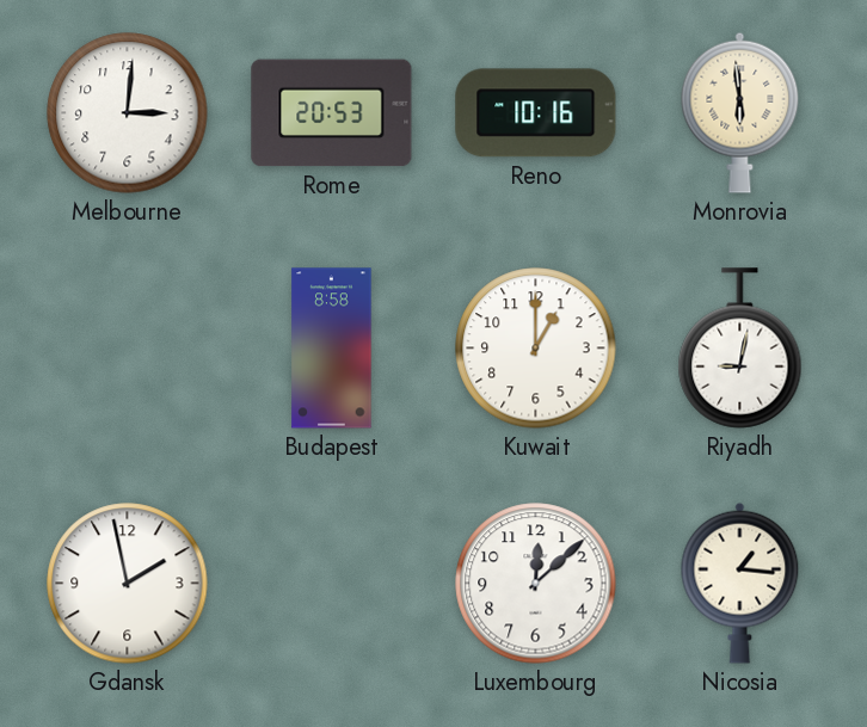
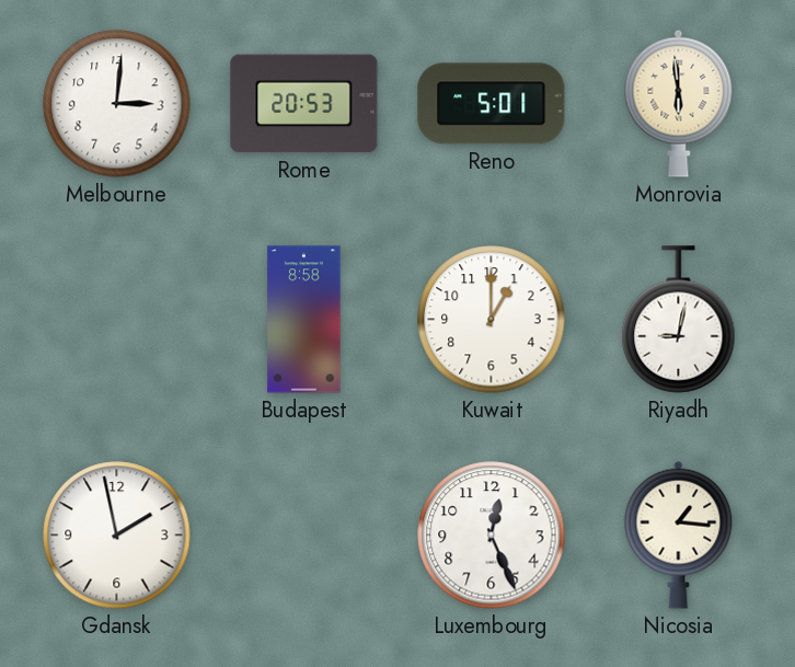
Reno: 10:16 -> 5:01 (492, 104)
Luxembourg: 12:08 -> 12:26 (492, 536)
